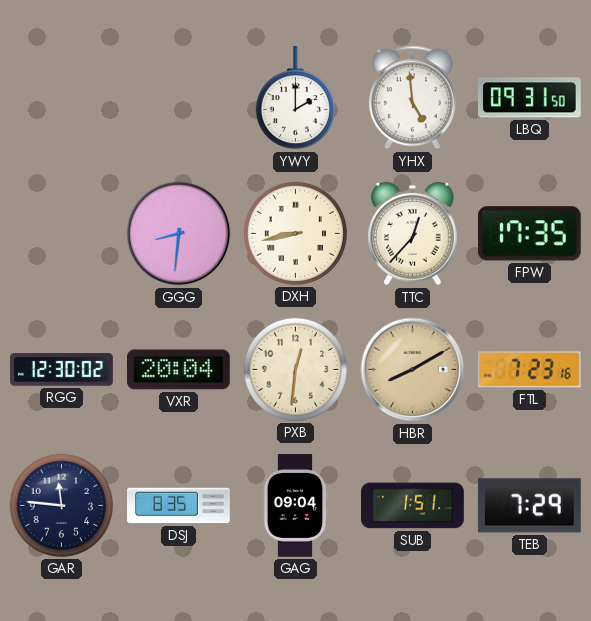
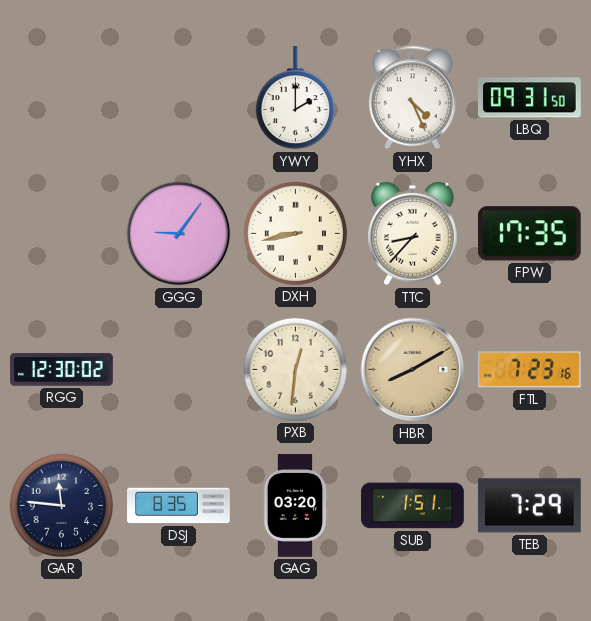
YHX: 4:59 -> 4:26 (412, 98)
GGG: 8:31 -> 9:06 (179, 234)
TTC: 12:37 -> 8:37 (413, 234)
VXR: 20:04 -> none (179, 370)
GAG: 09:04 -> 03:20 (295, 506)
